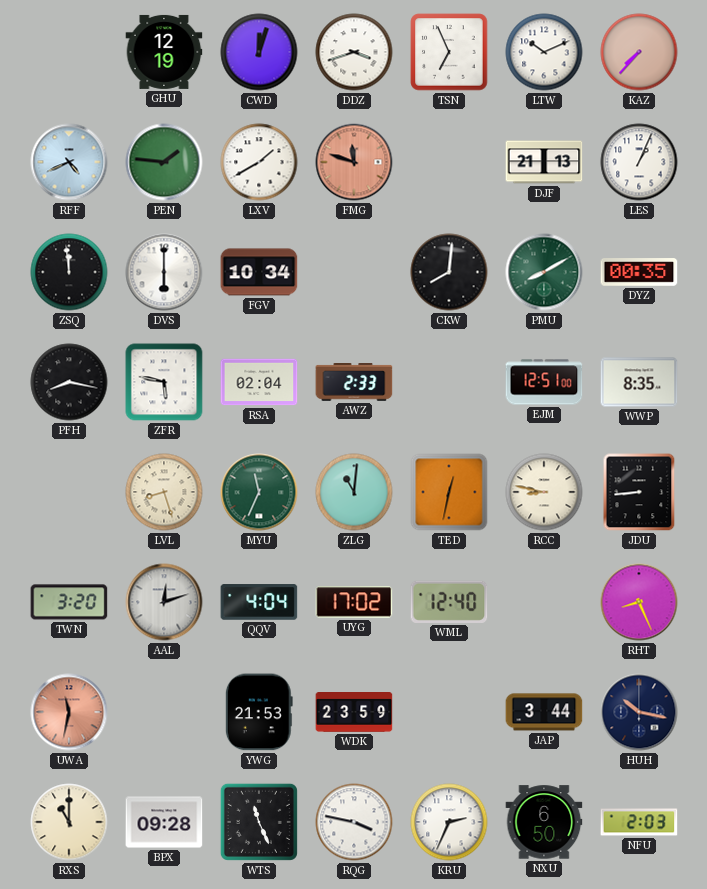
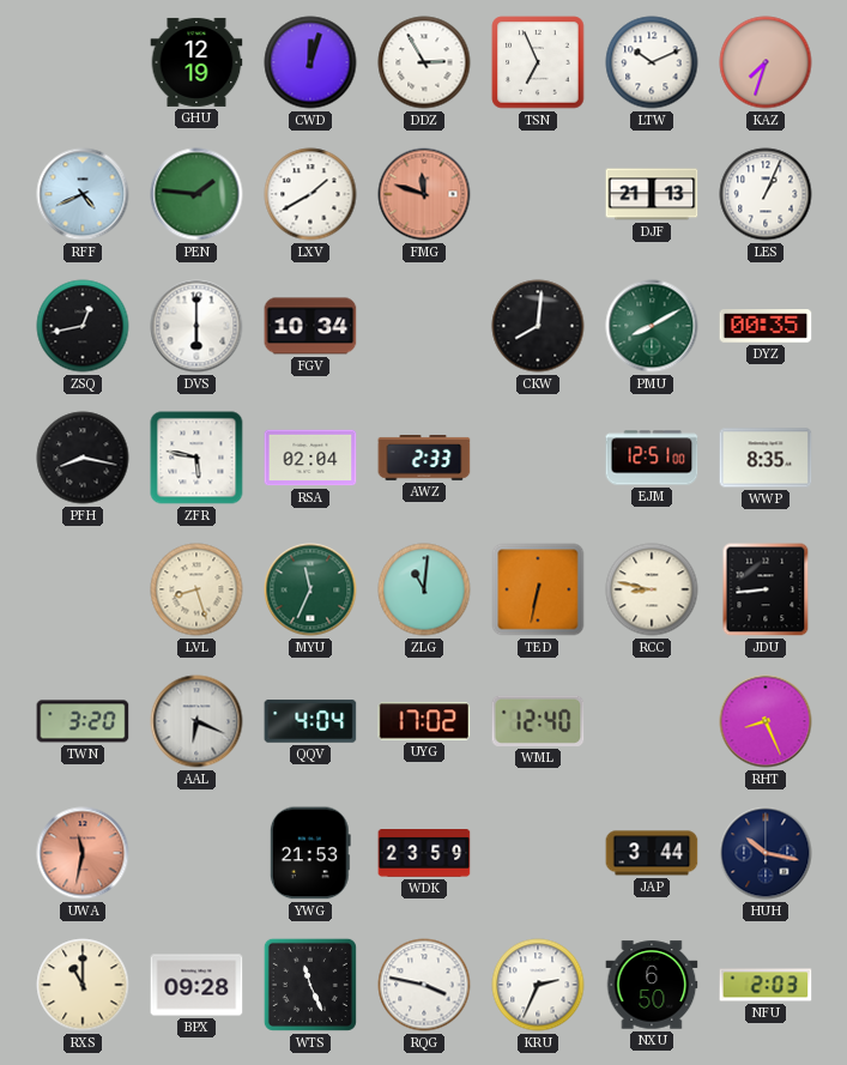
DDZ: 3:42 -> 2:55 (424, 62)
KAZ: 7:37 -> 7:33 (766, 62)
ZSQ: 11:59 -> 12:43 (83, 326)
TED: 12:32 -> 6:32 (538, 589)
AAL: 12:12 -> 6:19 (196, 721)
